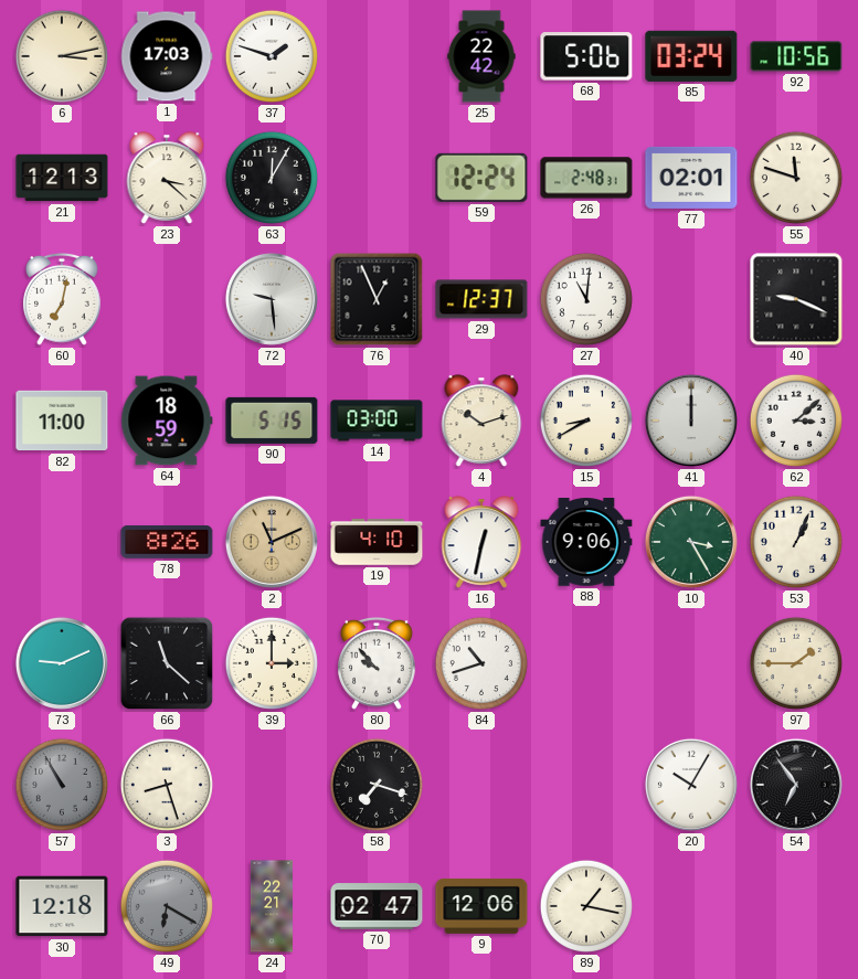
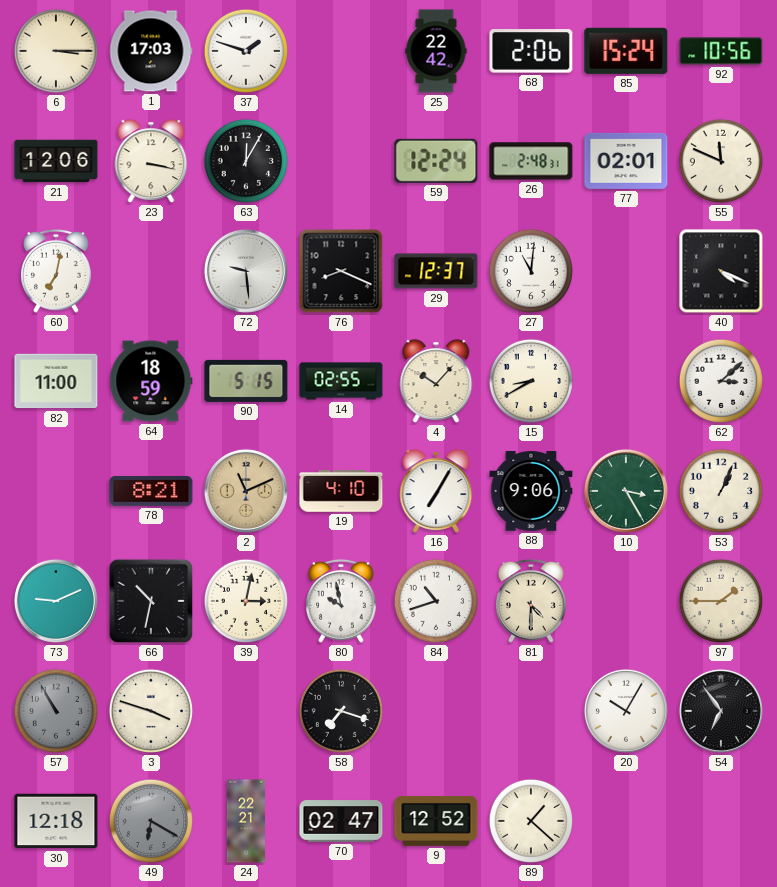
6: 3:13 -> 3:15 (56, 51)
68: 5:06 -> 2:06 (531, 51)
85: 03:24 -> 15:24 (626, 51)
21: 12:13 -> 12:06 (56, 161)
23: 3:22 -> 3:17 (151, 161)
55: 11:48 -> 11:49 (721, 161)
76: 12:56 -> 8:19 (341, 271)
40: 9:19 -> 4:19 (721, 271)
14: 03:00 -> 02:55 (341, 381)
4: 10:12 -> 10:07 (436, 381)
41: 12:00 -> none (691, 421)
78: 8:26 -> 8:21 (151, 491)
16: 12:32 -> 7:05 (436, 491)
66: 11:22 -> 10:32 (151, 601)
39: 3:00 -> 3:02 (246, 601)
80: 9:53 -> 9:58 (342, 601)
81: none -> 4:30 (532, 601)
3: 8:27 -> 3:48 (151, 711)
9: 12:06 -> 12:52 (436, 821)
89: 1:17 -> 1:22 (531, 821)
